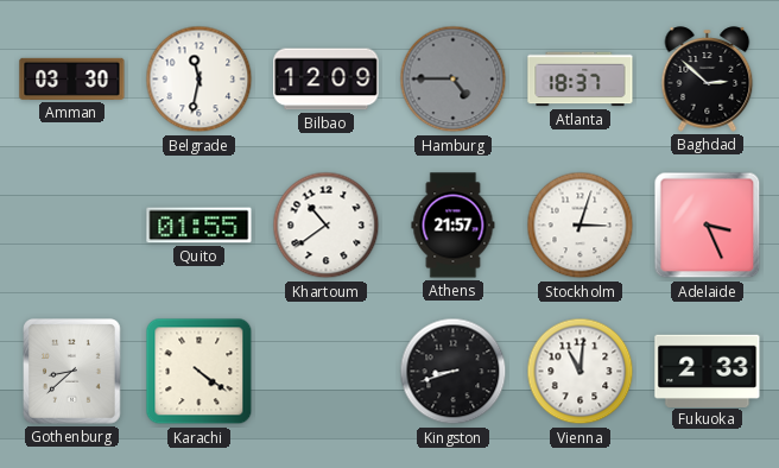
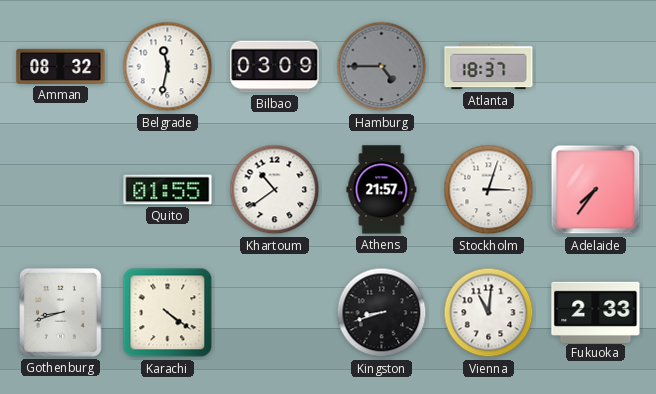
Amman: 03:30 -> 08:32 (61, 66)
Bilbao: 12:09 -> 03:09 (275, 67)
Baghdad: 2:52 -> none (708, 80)
Adelaide: 3:26 -> 7:36 (596, 190)
Gothenburg: 8:38 -> 8:42 (61, 313)
